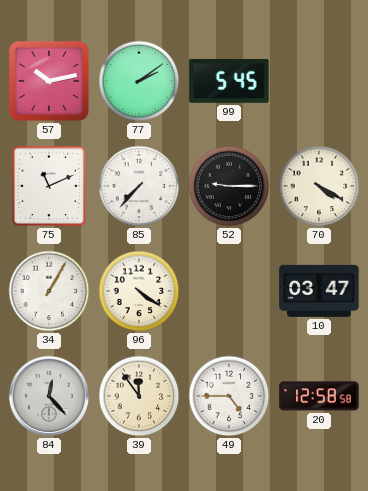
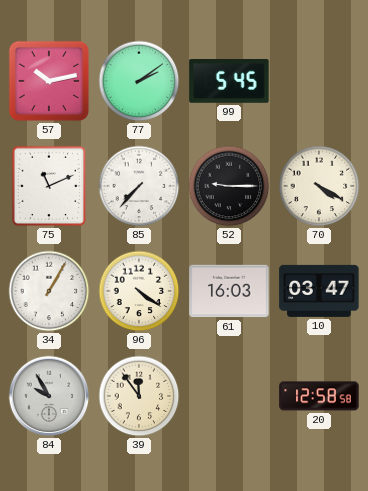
61: none -> 16:03 (229, 291)
84: 12:23 -> 9:55 (49, 396)
49: 4:45 -> none (229, 396)
